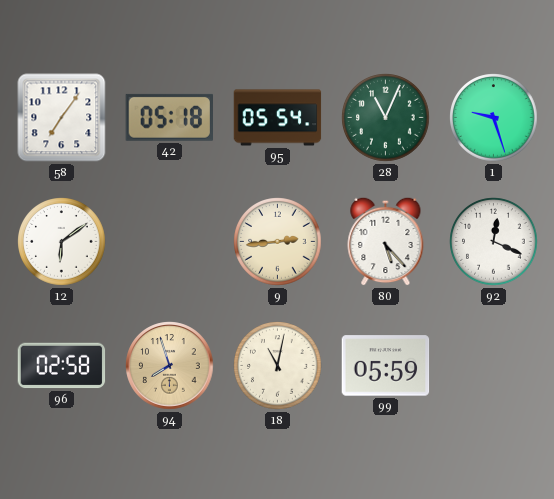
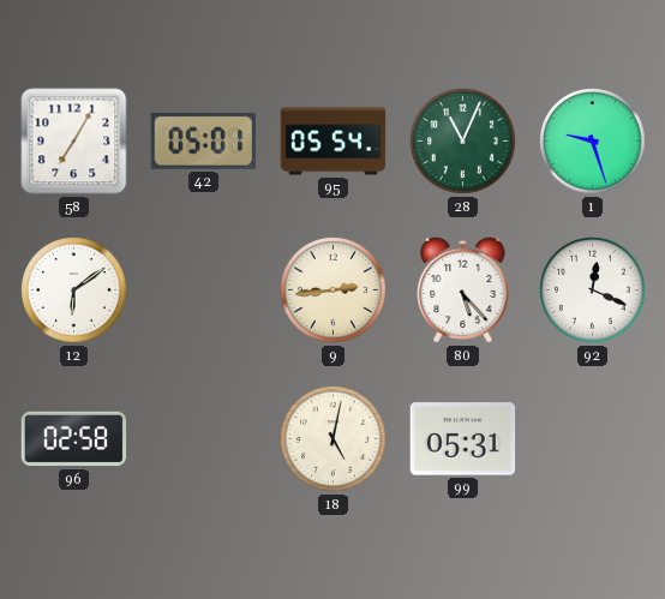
58: 7:06 -> 7:05 (74, 142)
42: 05:18 -> 05:01 (203, 140)
94: 7:57 -> none (170, 366)
18: 11:02 -> 5:02 (334, 439)
99: 05:59 -> 05:31 (463, 439)
